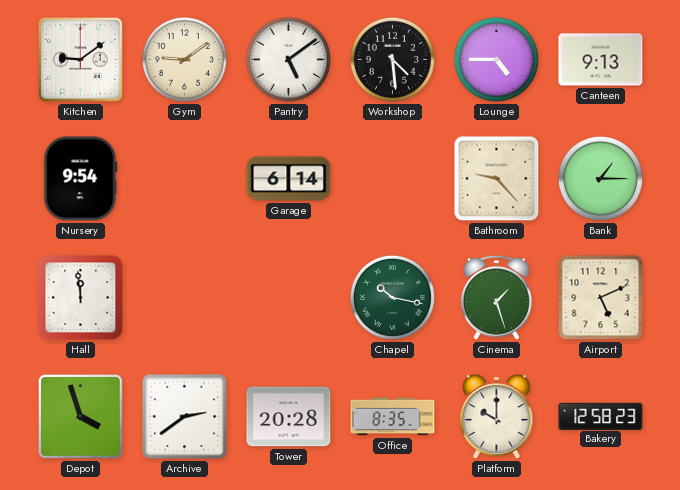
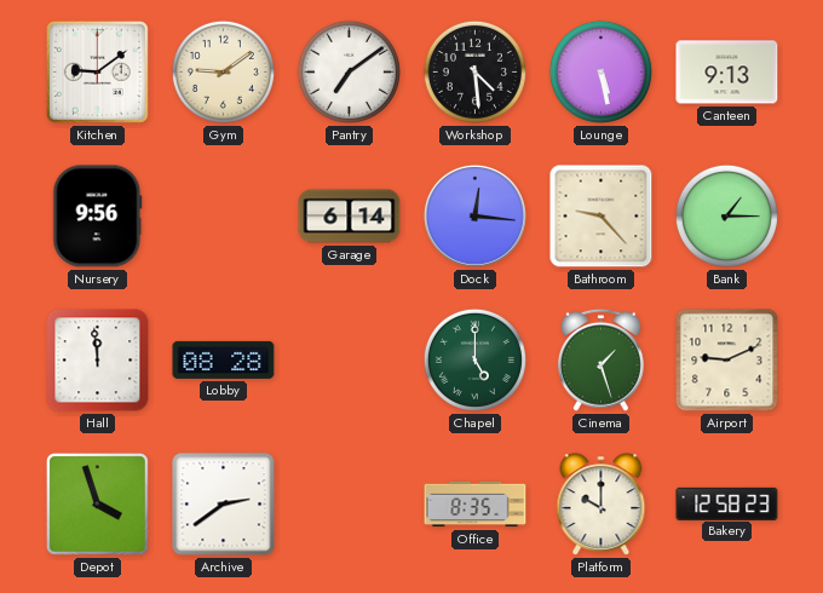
Pantry: 5:09 -> 7:09 (349, 71)
Lounge: 4:45 -> 5:28 (600, 71)
Nursery: 9:54 -> 9:56 (98, 217)
Dock: none -> 12:16 (474, 215)
Lobby: none -> 08:28 (224, 359)
Chapel: 10:17 -> 5:00 (474, 359)
Airport: 5:11 -> 9:11 (727, 361)
Tower: 20:28 -> none (289, 417)
